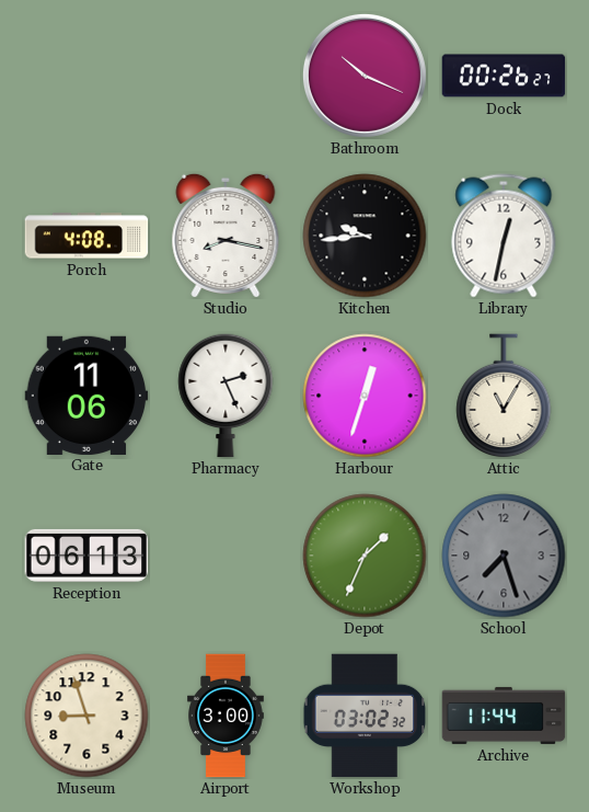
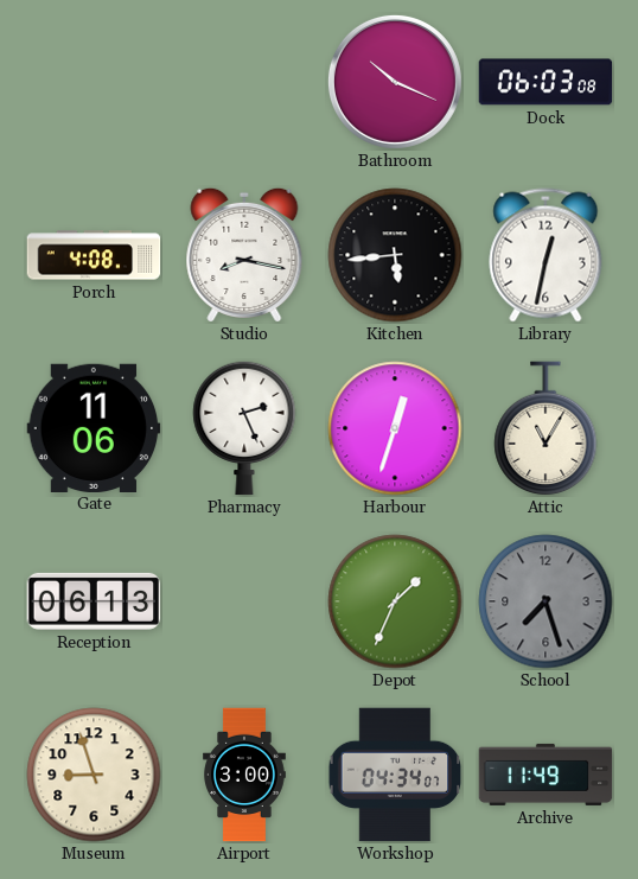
Dock: 00:26 -> 06:03 (546, 82)
Kitchen: 9:44 -> 5:44 (395, 255)
Workshop: 03:02 -> 04:34 (395, 775)
Archive: 11:44 -> 11:49 (546, 775)
